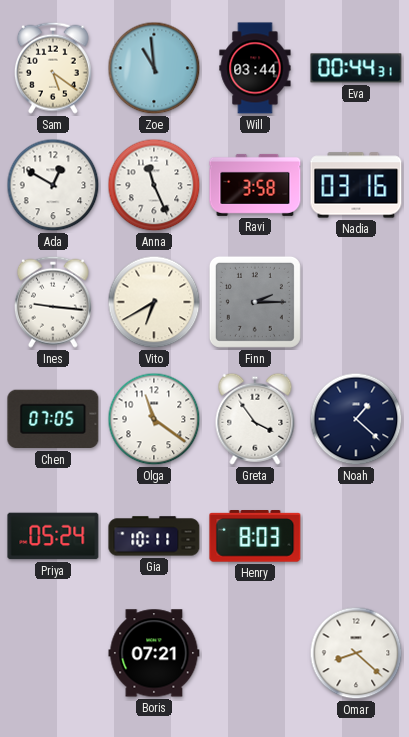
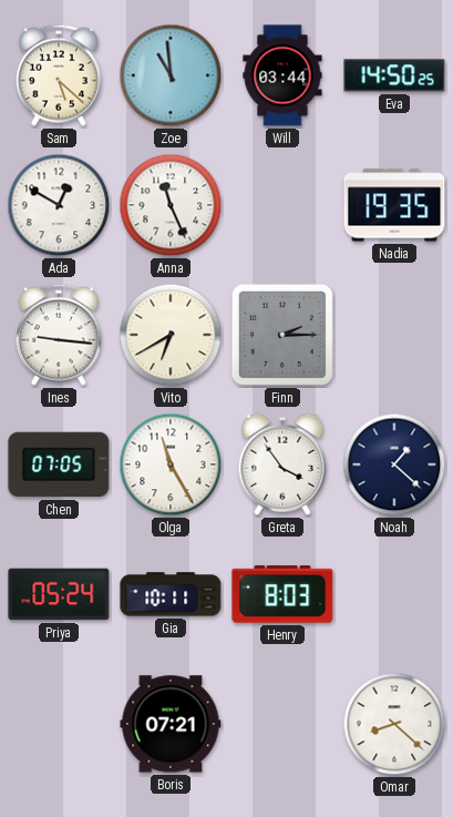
Sam: 5:21 -> 5:22 (59, 75)
Eva: 00:44 -> 14:50 (394, 75)
Ravi: 3:58 -> none (255, 185)
Nadia: 03:16 -> 19:35 (394, 205)
Olga: 11:21 -> 11:25 (171, 464)
